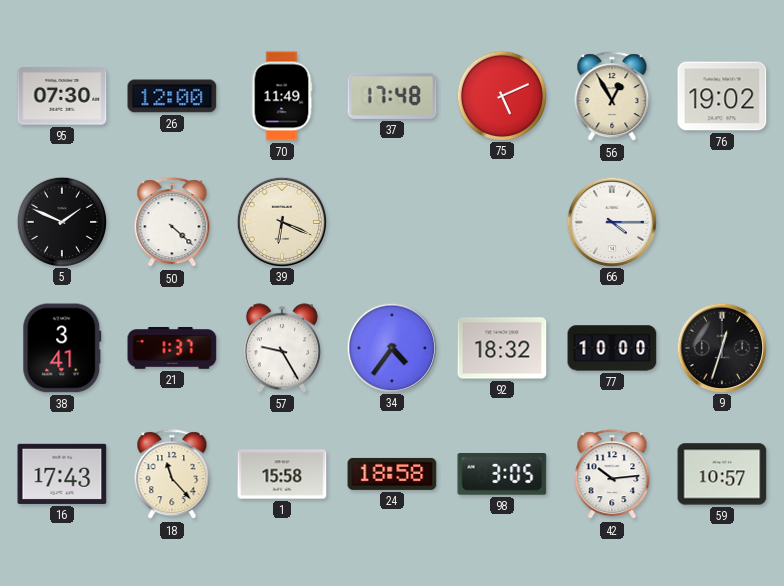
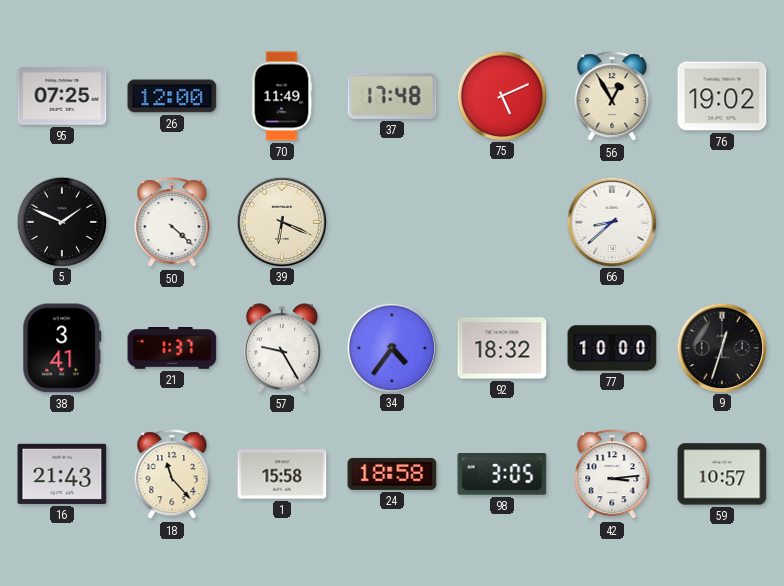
95: 07:30 -> 07:25 (62, 96)
66: 4:15 -> 8:38 (611, 221)
16: 17:43 -> 21:43 (62, 474)
42: 10:14 -> 3:14 (612, 475)
